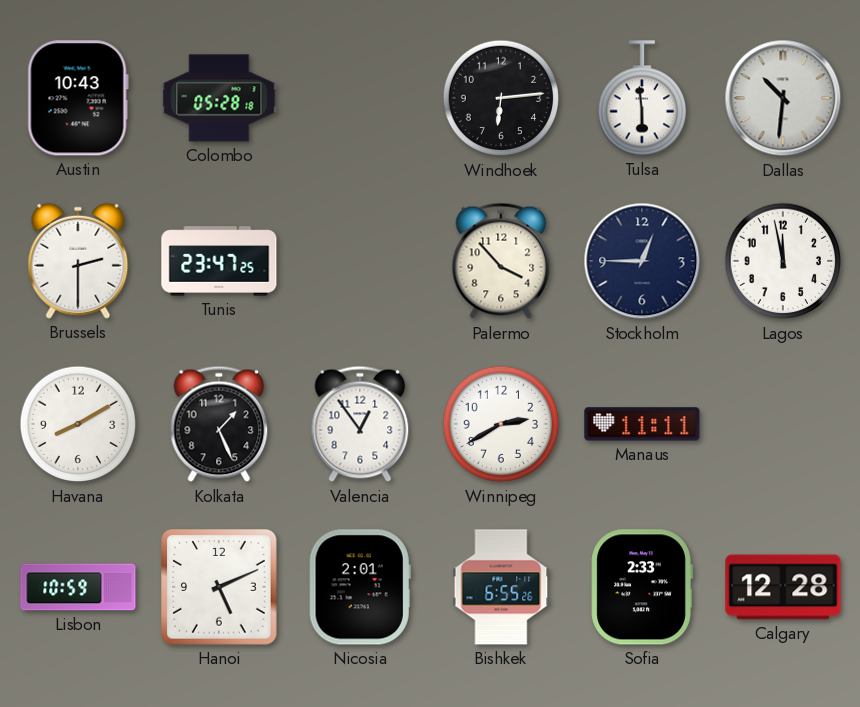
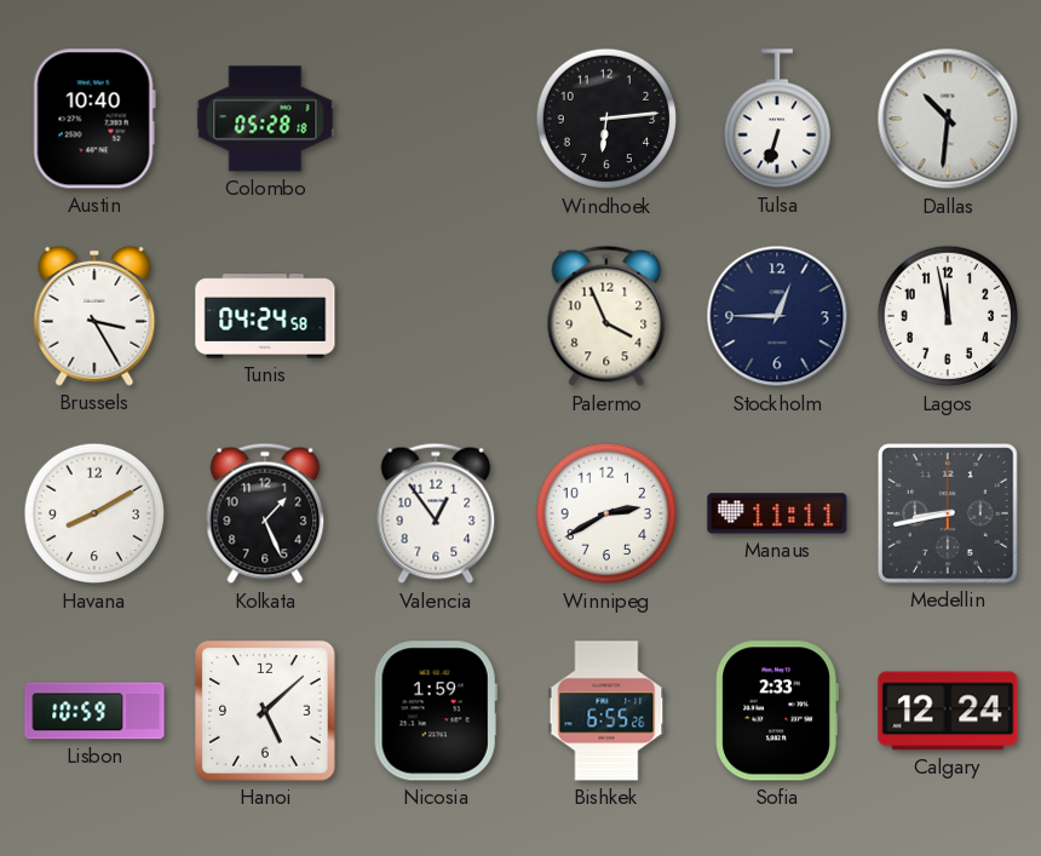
Austin: 10:43 -> 10:40 (94, 119)
Tulsa: 5:59 -> 6:33 (776, 119)
Brussels: 2:30 -> 3:25 (94, 316)
Tunis: 23:47 -> 04:24 (265, 316)
Palermo: 3:53 -> 3:56 (606, 316)
Medellin: none -> 8:43 (948, 513)
Hanoi: 5:11 -> 5:08 (265, 711)
Nicosia: 2:01 -> 1:59 (436, 711)
Calgary: 12:28 -> 12:24 (948, 711)
